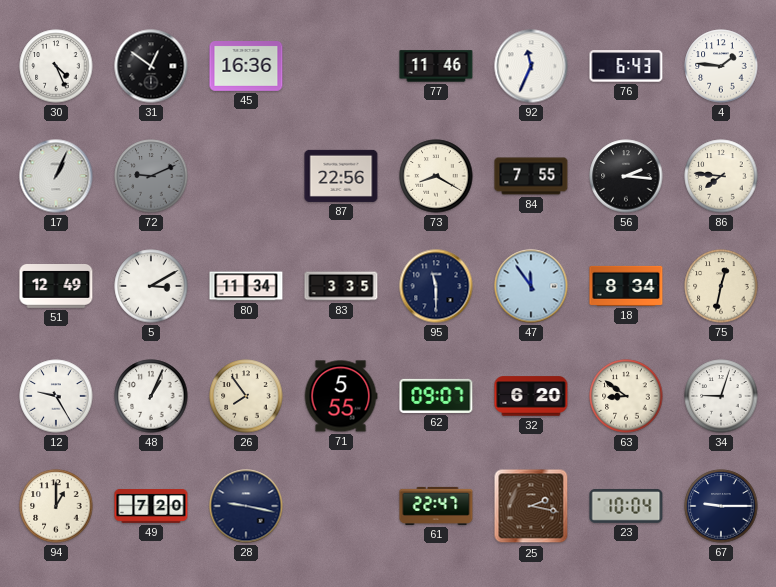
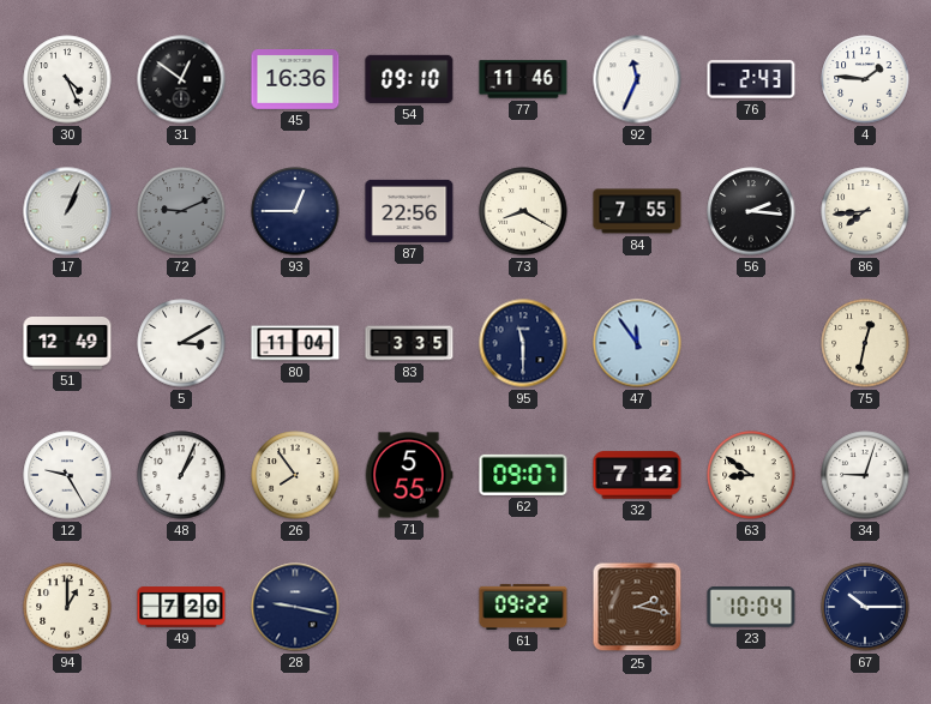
54: none -> 09:10 (409, 79)
76: 6:43 -> 2:43 (751, 79)
93: none -> 12:45 (295, 211)
86: 7:46 -> 7:44 (865, 211)
80: 11:34 -> 11:04 (295, 343)
18: 8:34 -> none (626, 286)
32: 6:20 -> 7:12 (637, 475)
61: 22:47 -> 09:22 (523, 607)
67: 9:15 -> 10:15 (865, 607)
